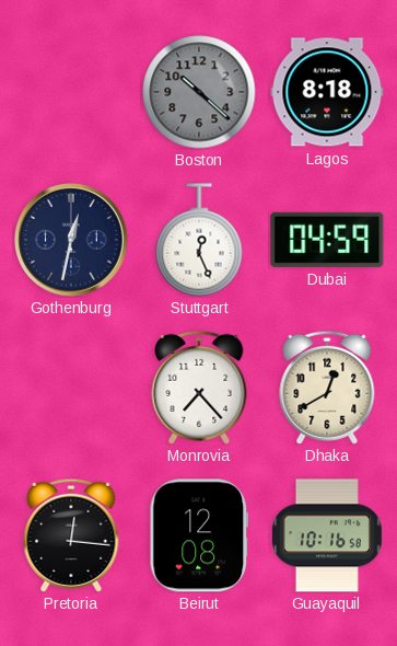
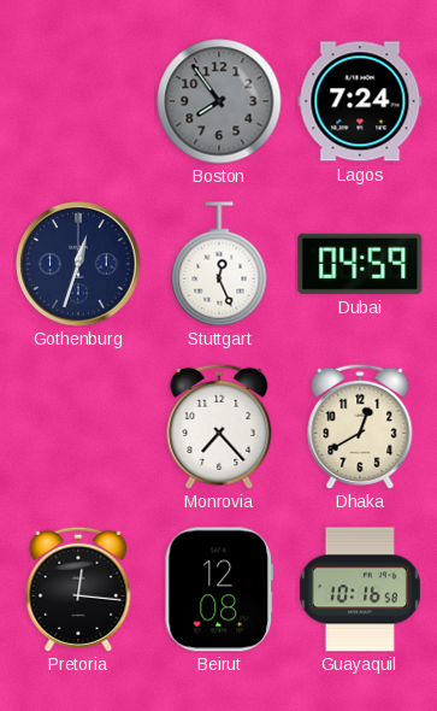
Boston: 10:22 -> 7:54 (219, 101)
Lagos: 8:18 -> 7:24 (360, 101)
Gothenburg: 12:32 -> 12:33 (78, 264)
